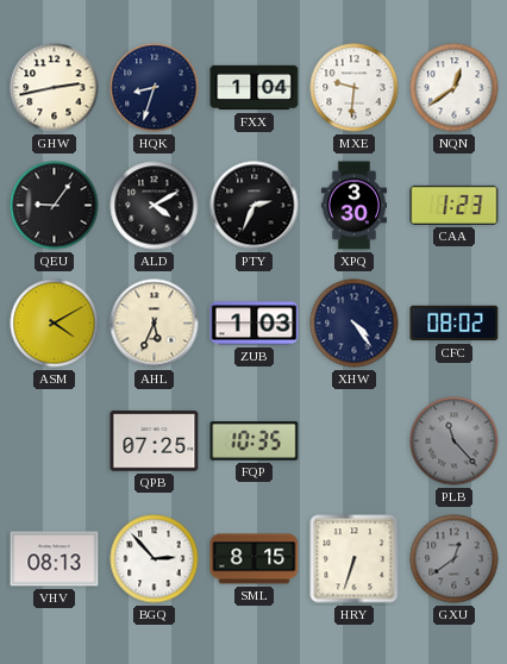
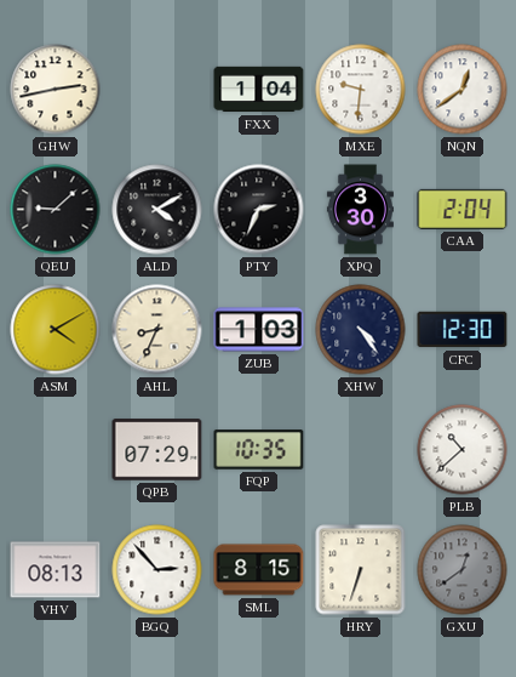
HQK: 8:33 -> none (155, 88)
QEU: 9:06 -> 9:08 (56, 210)
CAA: 1:23 -> 2:04 (463, 209)
AHL: 5:34 -> 8:34 (157, 330)
CFC: 08:02 -> 12:30 (463, 330)
QPB: 07:25 -> 07:29 (157, 450)
PLB: 11:23 -> 10:38 (463, 450)
PLB dial: grey -> white (463, 450)
